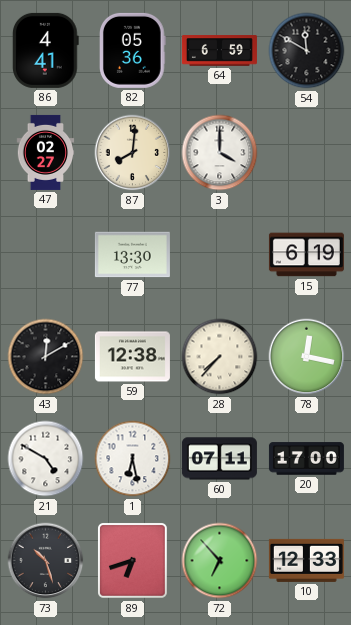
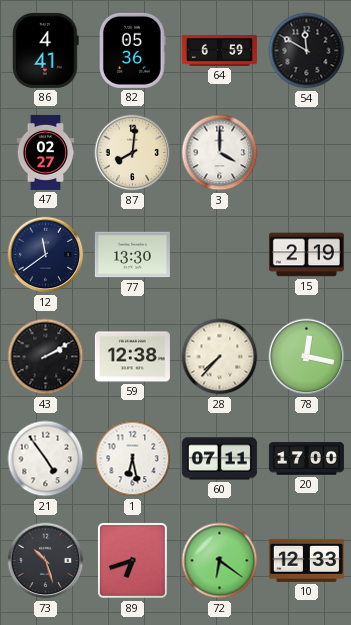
12: none -> 11:39 (46, 255)
15: 6:19 -> 2:19 (306, 255)
43: 12:10 -> 2:10 (46, 357)
21: 4:50 -> 4:54 (46, 459)
72: 6:53 -> 6:21 (220, 561)
